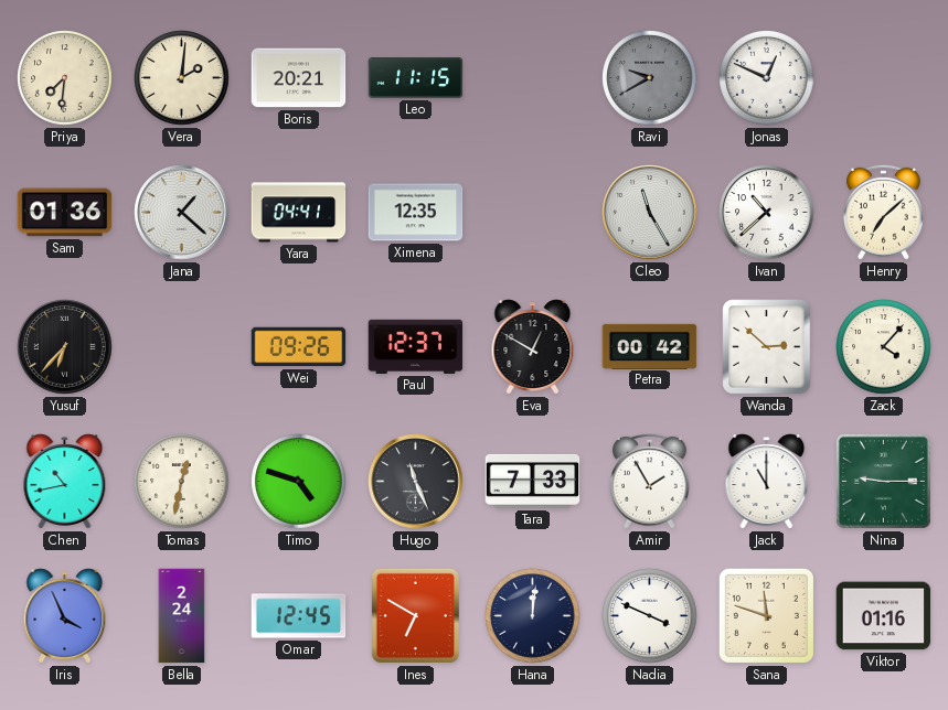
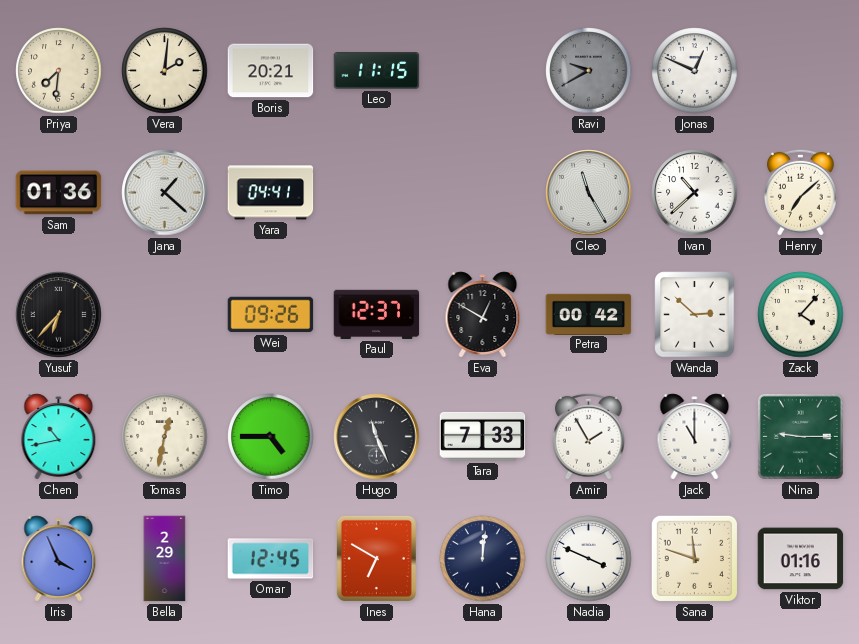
Ximena: 12:35 -> none (416, 213)
Timo: 4:48 -> 4:45 (271, 437)
Bella: 2:24 -> 2:29 (165, 559)
